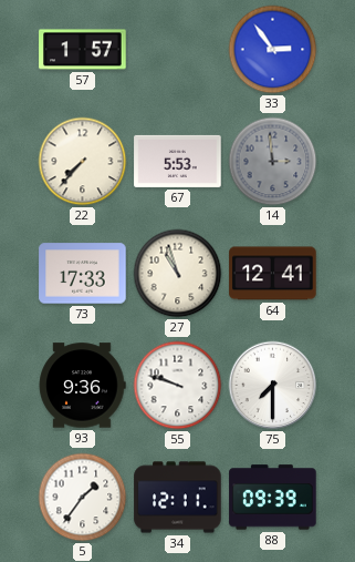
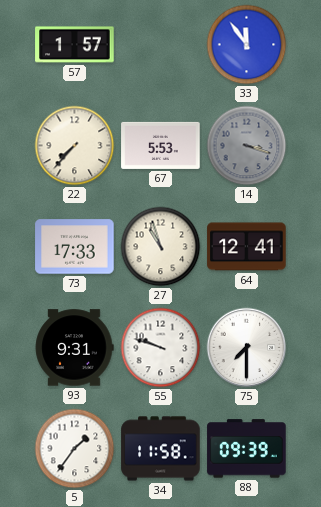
33: 2:54 -> 11:54 (247, 45)
14: 2:59 -> 3:18 (247, 146)
93: 9:36 -> 9:31 (74, 348)
34: 12:11 -> 11:58 (161, 449)
